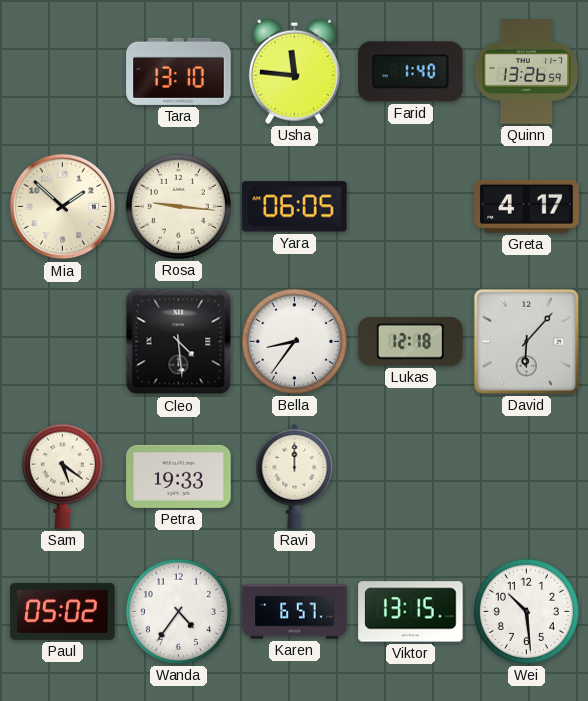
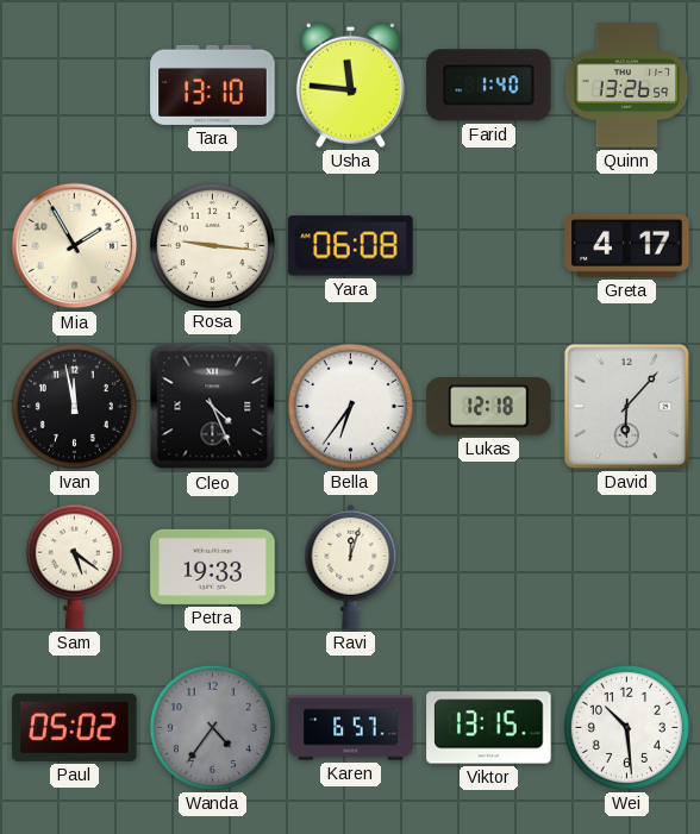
Mia: 1:52 -> 1:55 (75, 246)
Yara: 06:05 -> 06:08 (351, 246)
Ivan: none -> 11:58 (74, 406)
Cleo: 4:29 -> 4:26 (213, 407)
Bella: 8:36 -> 6:36 (350, 406)
Ravi: 12:00 -> 12:03 (351, 566)
Wanda dial: white -> grey (212, 727)
